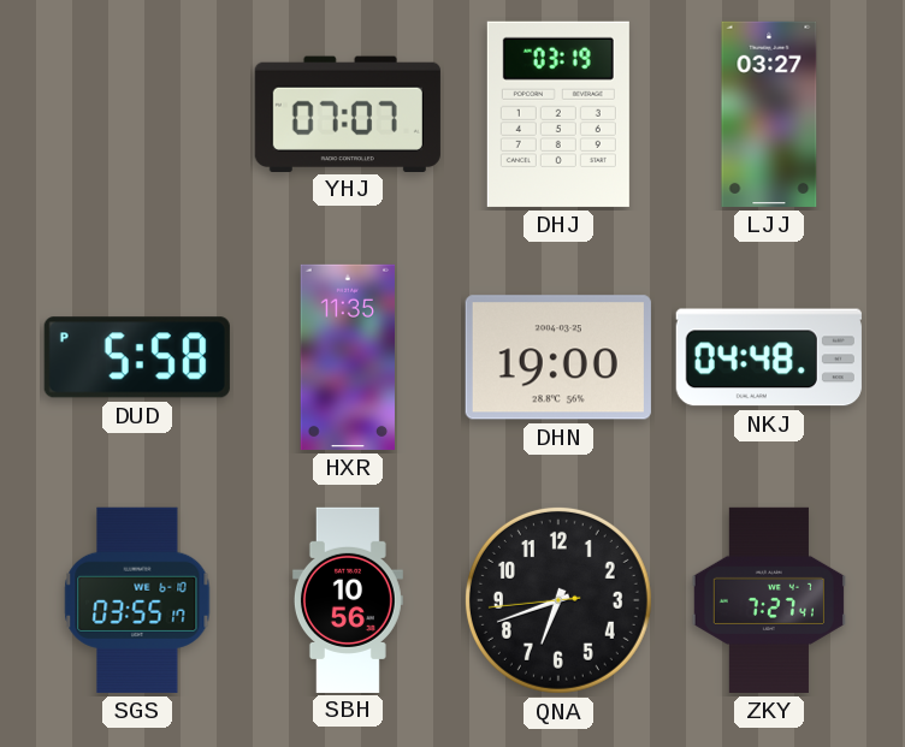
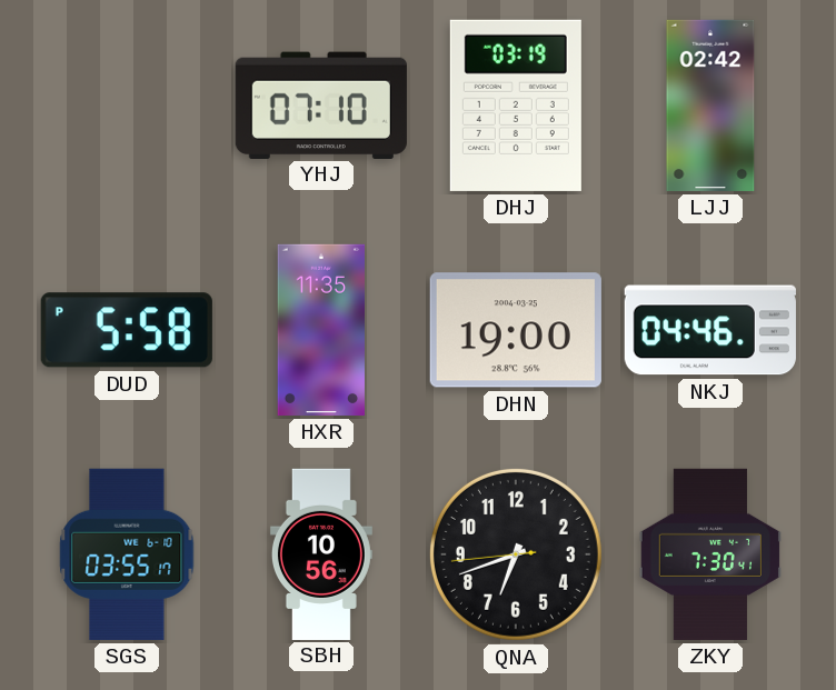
YHJ: 07:07 -> 07:10 (321, 104)
LJJ: 03:27 -> 02:42 (710, 106)
NKJ: 04:48 -> 04:46 (710, 330)
ZKY: 7:27 -> 7:30 (710, 554)
